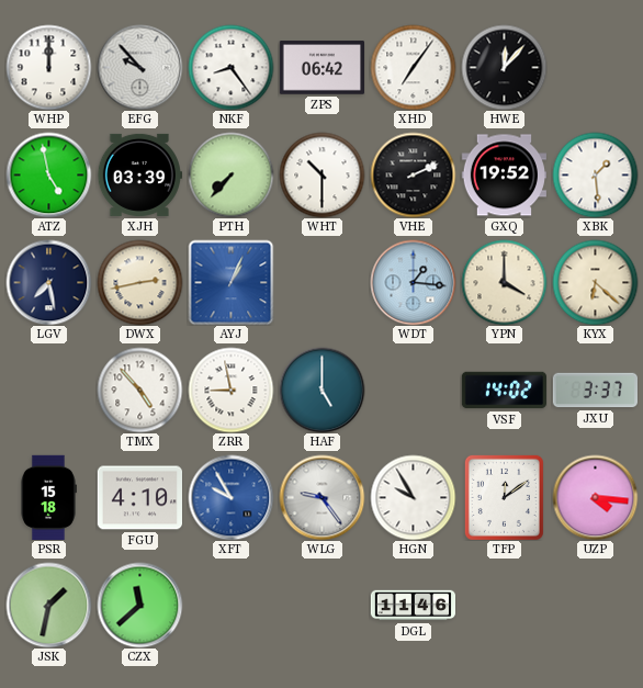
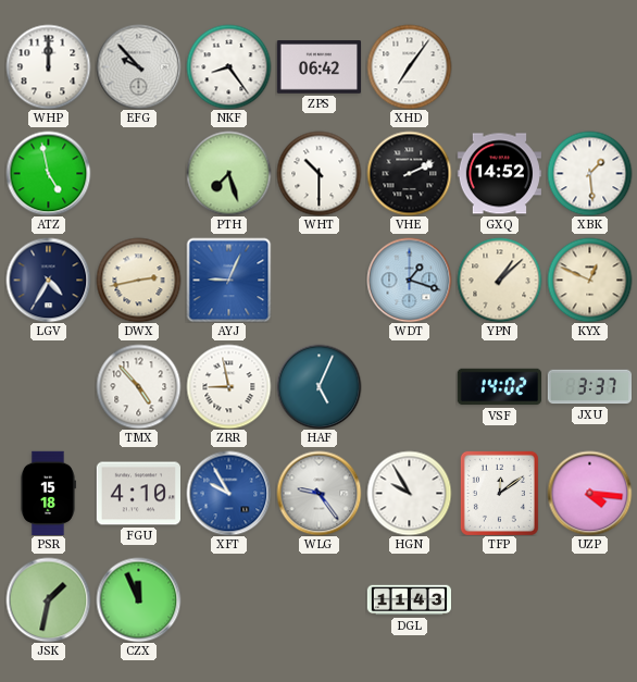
HWE: 12:07 -> none (504, 67)
XJH: 03:39 -> none (139, 174)
PTH: 7:37 -> 7:27 (228, 173)
GXQ: 19:52 -> 14:52 (499, 174)
LGV: 7:28 -> 4:35 (48, 280)
AYJ: 1:04 -> 9:04 (228, 280)
WDT: 1:16 -> 1:18 (409, 280)
YPN: 4:00 -> 1:08 (499, 280)
KYX: 6:22 -> 12:49 (589, 280)
HAF: 5:00 -> 5:04 (318, 386)
CZX: 11:38 -> 11:56 (138, 599)
DGL: 11:46 -> 11:43 (409, 600)
